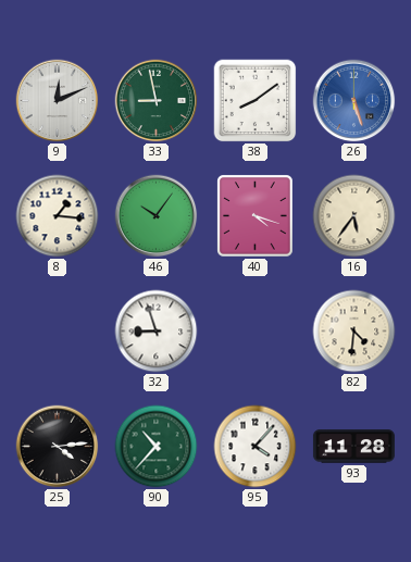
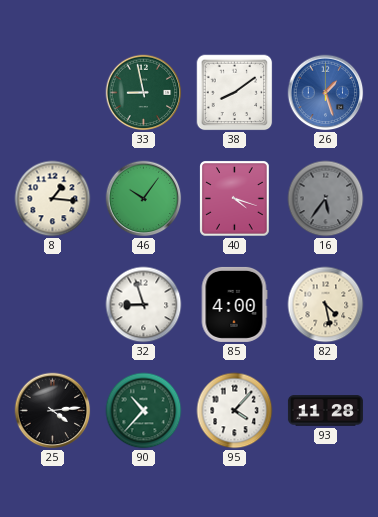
9: 12:11 -> none (58, 101)
26: 5:27 -> 1:27 (326, 93)
16 dial: cream -> grey (326, 199)
85: none -> 4:00 (234, 304)
82: 4:31 -> 4:28 (326, 305)
